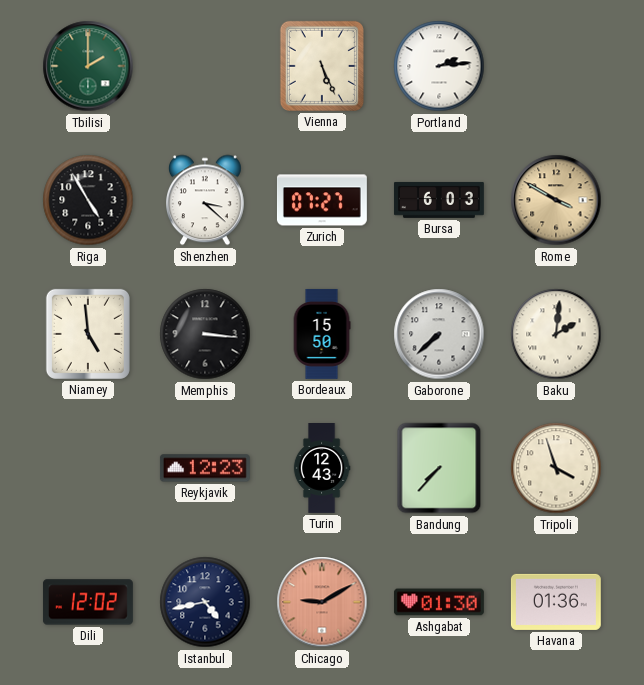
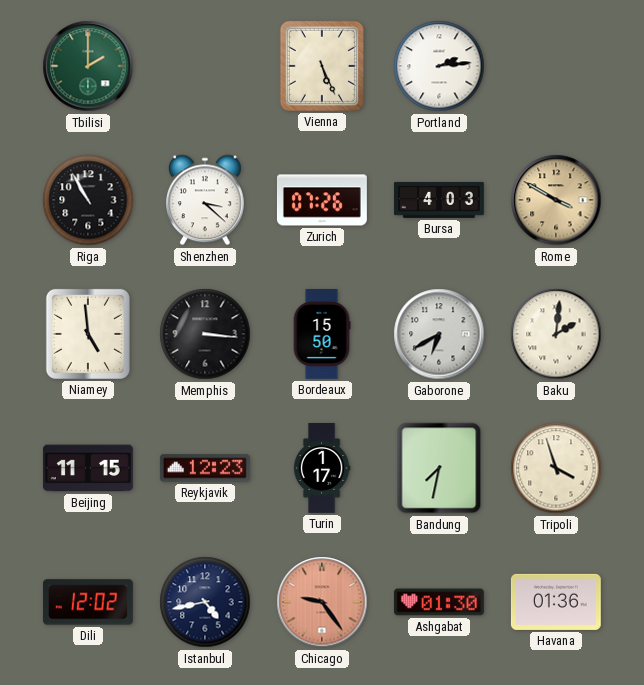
Riga: 4:55 -> 10:55 (88, 200)
Zurich: 07:27 -> 07:26 (322, 200)
Bursa: 6:03 -> 4:03 (439, 200)
Gaborone: 7:38 -> 6:40 (439, 334)
Beijing: none -> 11:15 (88, 468)
Turin: 12:43 -> 1:17 (322, 469)
Bandung: 7:37 -> 7:32 (439, 468)
Chicago: 9:10 -> 9:24 (322, 602)
